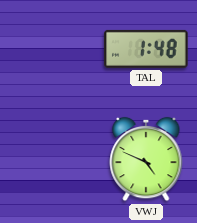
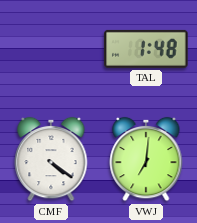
CMF: none -> 4:21 (51, 159)
VWJ: 4:49 -> 7:01 (146, 159)
